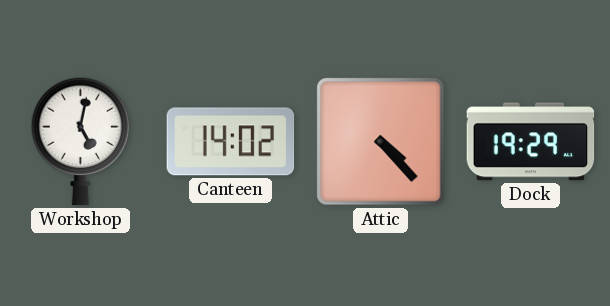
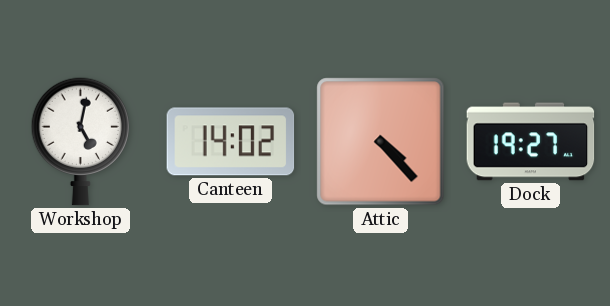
Dock: 19:29 -> 19:27 (531, 142)
